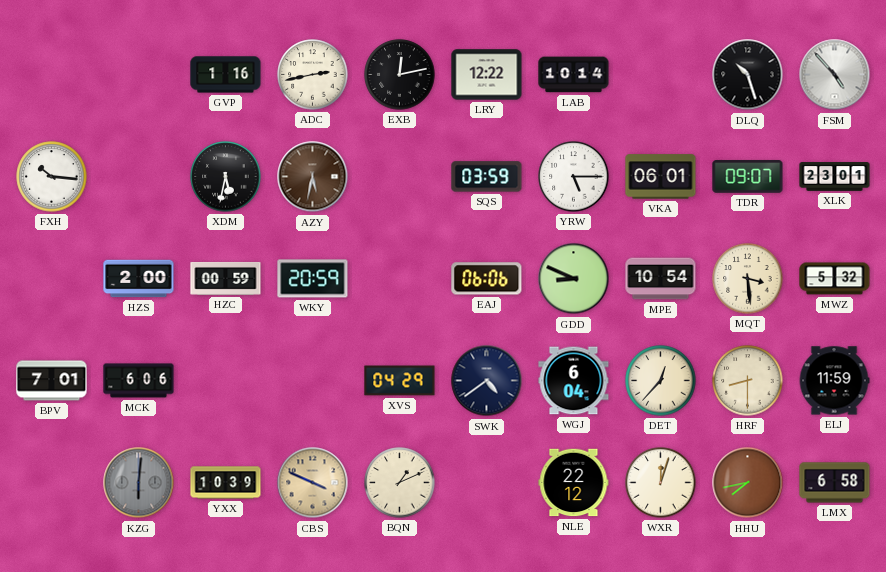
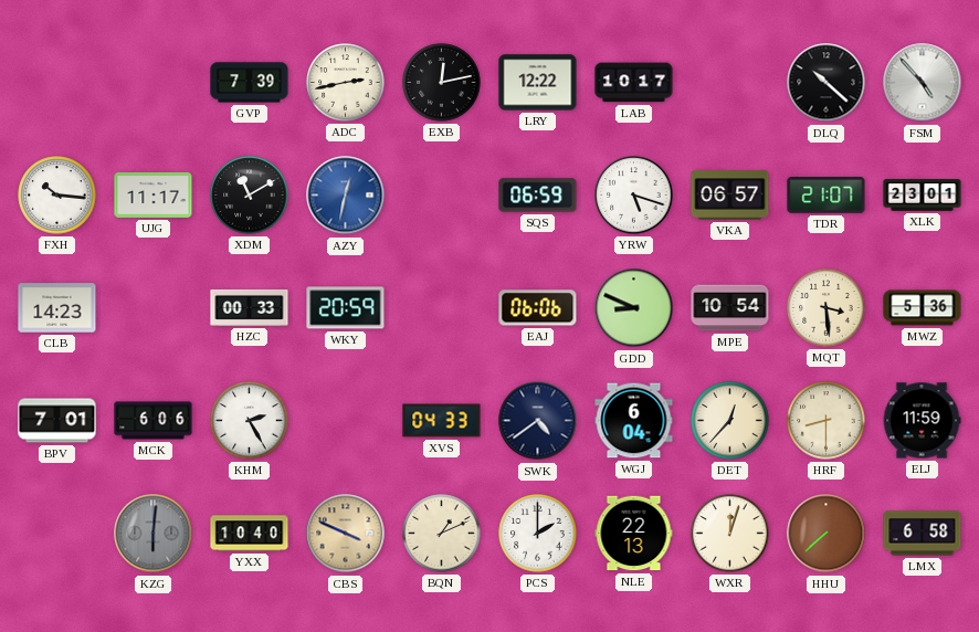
GVP: 1:16 -> 7:39 (250, 83)
LAB: 10:14 -> 10:17 (634, 83)
DLQ: 10:27 -> 10:22 (827, 83)
UJG: none -> 11:17 (154, 194)
XDM: 5:32 -> 11:10 (250, 196)
AZY: 5:32 -> 12:32 (346, 196)
AZY dial: brown -> blue (346, 196)
SQS: 03:59 -> 06:59 (538, 196)
YRW: 5:15 -> 5:18 (634, 196)
VKA: 06:01 -> 06:57 (730, 196)
TDR: 09:07 -> 21:07 (827, 196)
CLB: none -> 14:23 (57, 308)
HZS: 2:00 -> none (139, 279)
HZC: 00:59 -> 00:33 (250, 307)
MWZ: 5:32 -> 5:36 (923, 308)
KHM: none -> 2:25 (250, 421)
XVS: 04:29 -> 04:33 (442, 421)
YXX: 10:39 -> 10:40 (250, 534)
PCS: none -> 2:00 (538, 534)
NLE: 22:12 -> 22:13 (634, 534)
HHU: 7:43 -> 7:38 (827, 534)
